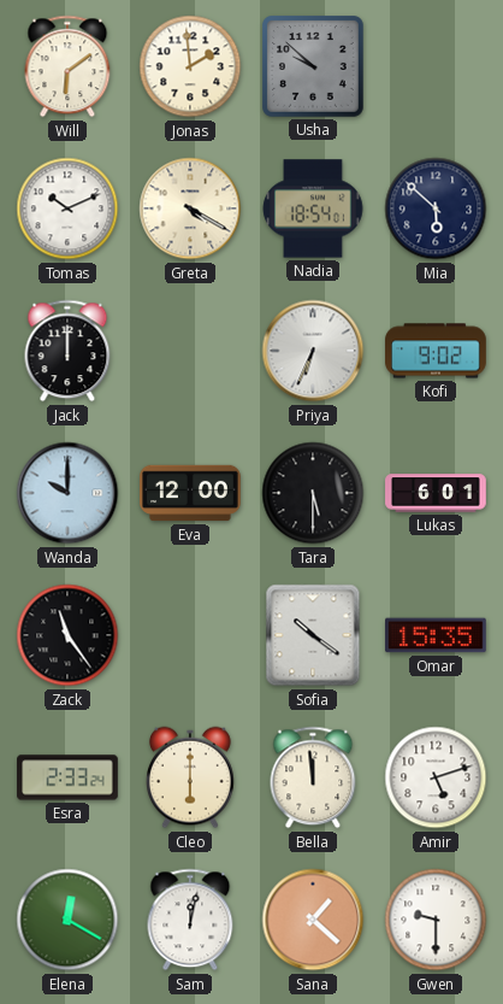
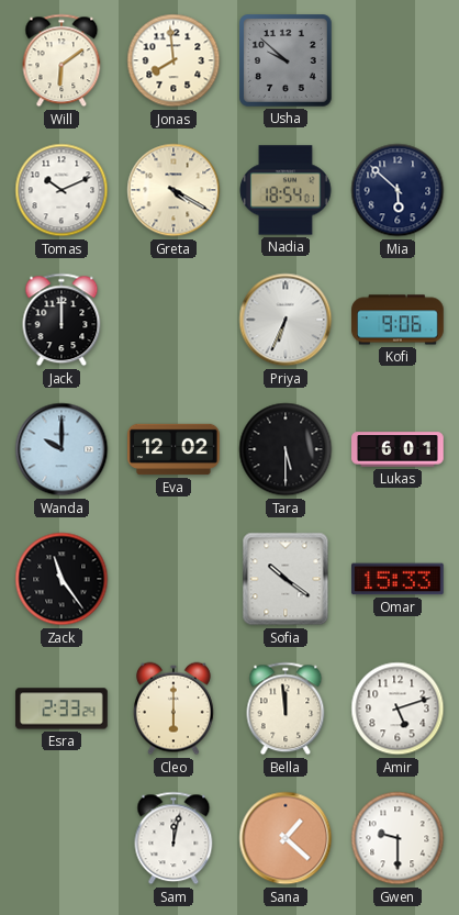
Jonas: 1:59 -> 7:59 (173, 60)
Kofi: 9:02 -> 9:06 (398, 320)
Eva: 12:00 -> 12:02 (173, 449)
Omar: 15:35 -> 15:33 (399, 579)
Elena: 12:20 -> none (67, 920)
